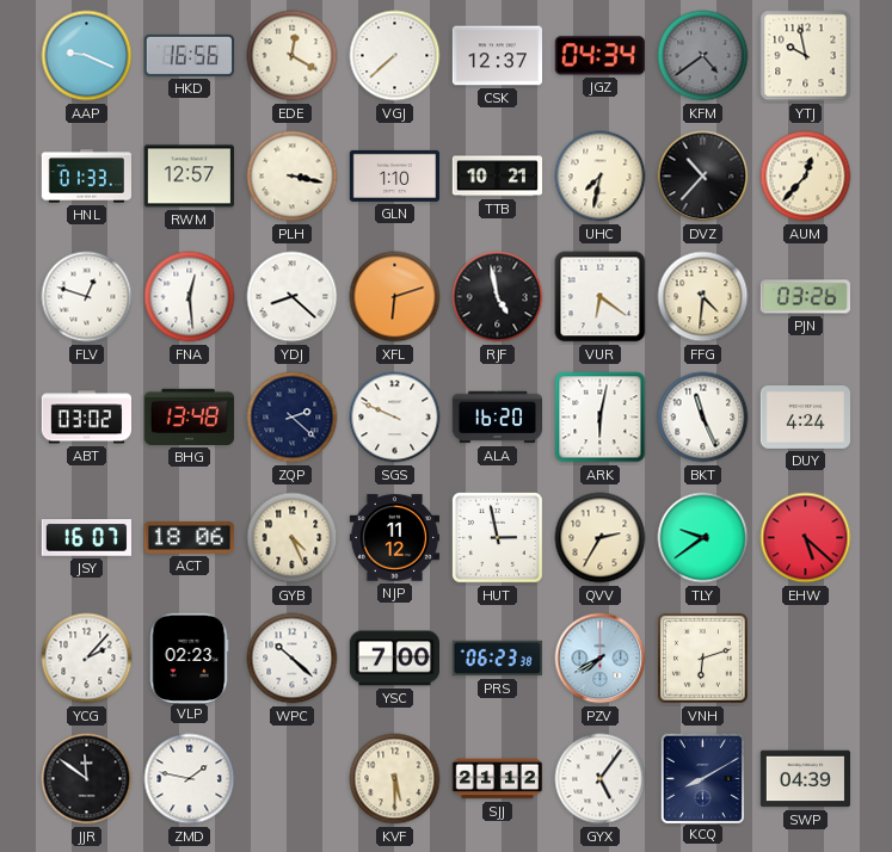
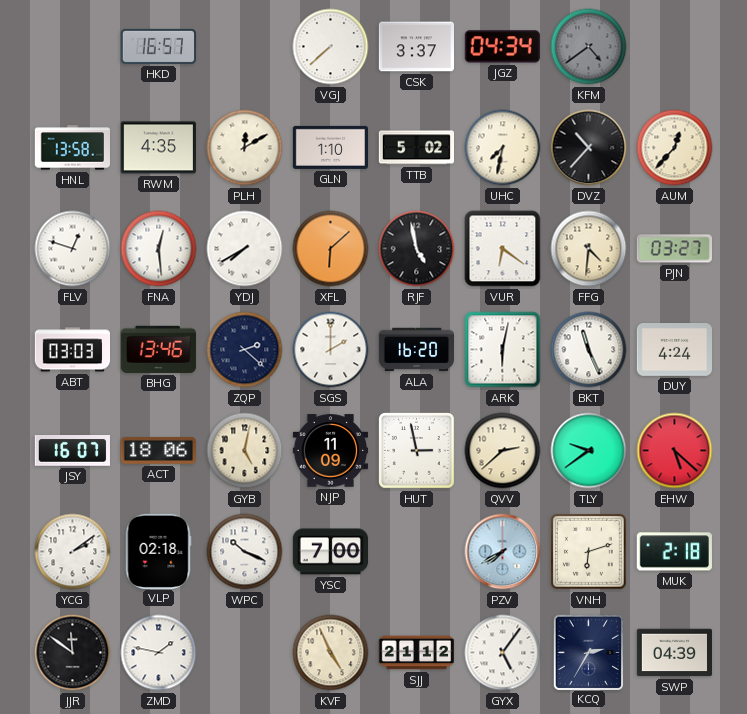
AAP: 9:19 -> none (87, 56)
HKD: 16:56 -> 16:57 (158, 46)
EDE: 12:20 -> none (293, 56)
CSK: 12:37 -> 3:37 (416, 47)
YTJ: 9:58 -> none (806, 56)
HNL: 01:33 -> 13:58 (72, 148)
RWM: 12:57 -> 4:35 (158, 148)
PLH: 3:17 -> 12:10 (245, 148)
TTB: 10:21 -> 5:02 (416, 148)
YDJ: 8:22 -> 7:40 (245, 249)
XFL: 6:12 -> 6:08 (331, 249)
PJN: 03:26 -> 03:27 (674, 249)
ABT: 03:02 -> 03:03 (72, 350)
BHG: 13:48 -> 13:46 (158, 349)
SGS: 9:49 -> 2:00 (331, 350)
GYB: 4:26 -> 5:02 (245, 451)
NJP: 11:12 -> 11:09 (330, 451)
QVV: 2:35 -> 2:38 (503, 451)
YCG: 2:07 -> 2:09 (73, 552)
VLP: 02:23 -> 02:18 (158, 551)
WPC: 10:22 -> 10:19 (245, 552)
PRS: 06:23 -> none (497, 659)
MUK: none -> 2:18 (674, 552)
KVF: 5:30 -> 4:56 (331, 653)
KCQ: 8:10 -> 2:35 (588, 652)
